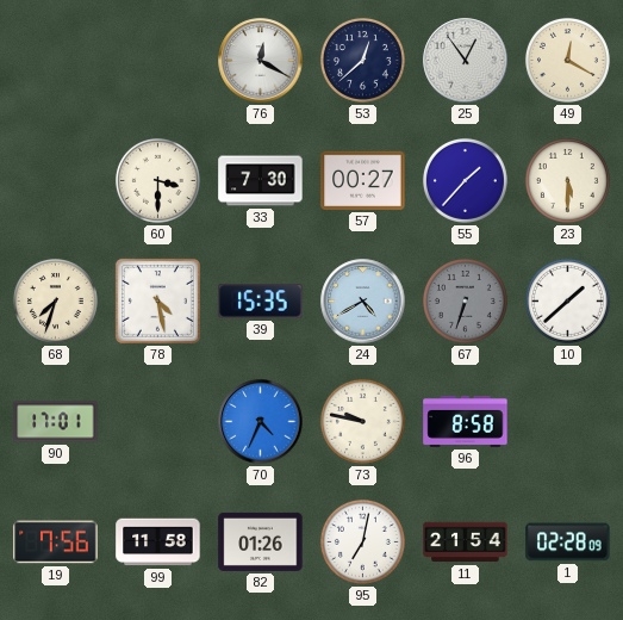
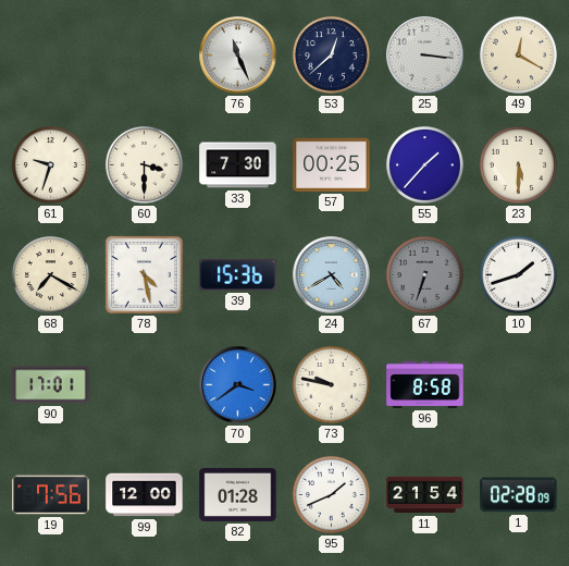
76: 12:20 -> 11:26 (238, 56)
25: 12:54 -> 3:16 (425, 56)
61: none -> 9:33 (50, 164)
57: 00:27 -> 00:25 (332, 164)
68: 7:33 -> 7:20 (50, 274)
39: 15:35 -> 15:36 (238, 275)
10: 1:38 -> 1:42 (518, 274)
70: 4:34 -> 3:39 (238, 385)
99: 11:58 -> 12:00 (145, 495)
82: 01:26 -> 01:28 (238, 494)
95: 7:02 -> 1:41 (331, 494)
